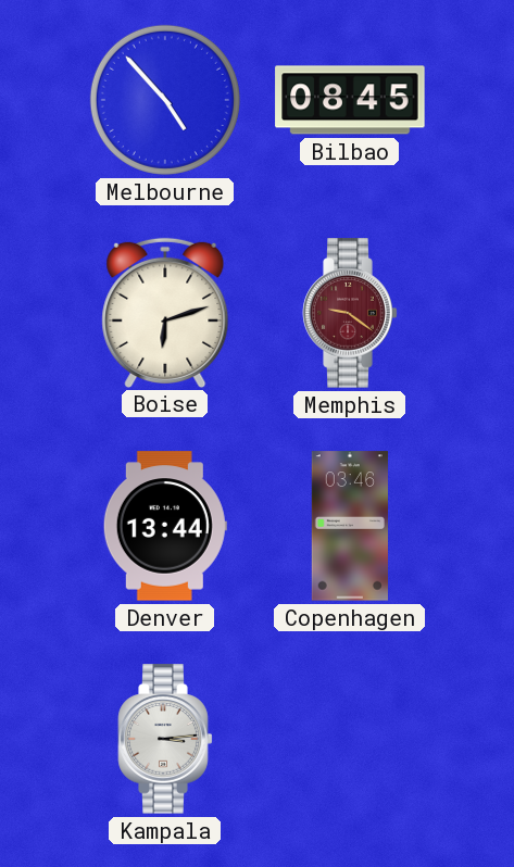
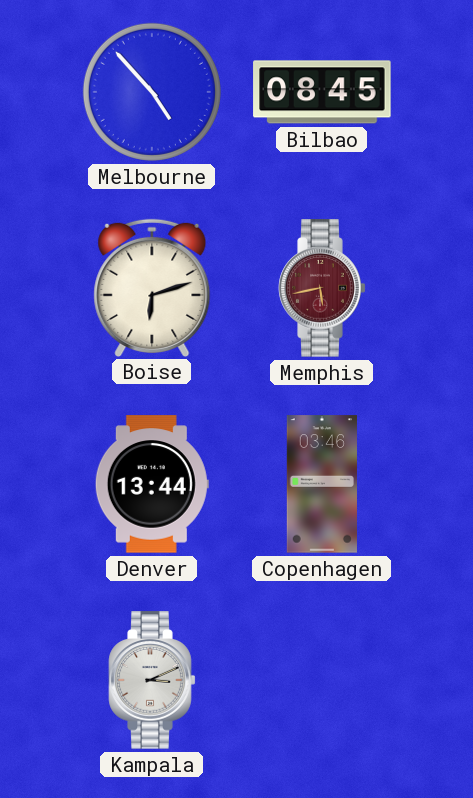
Memphis: 9:21 -> 5:43 (322, 288)
Kampala: 3:14 -> 3:11 (152, 680)
